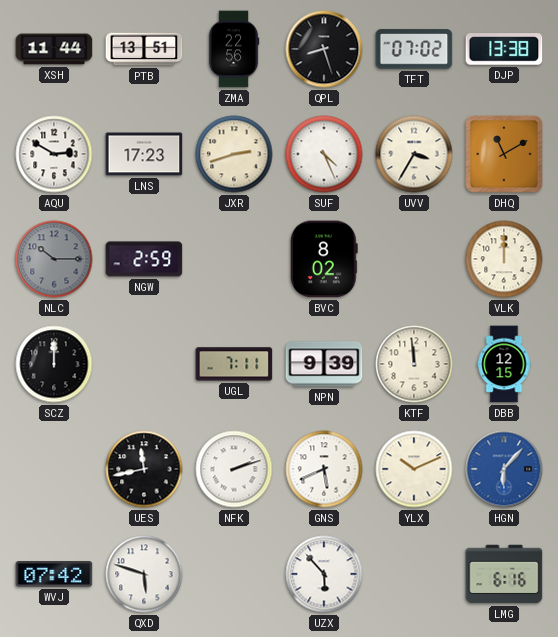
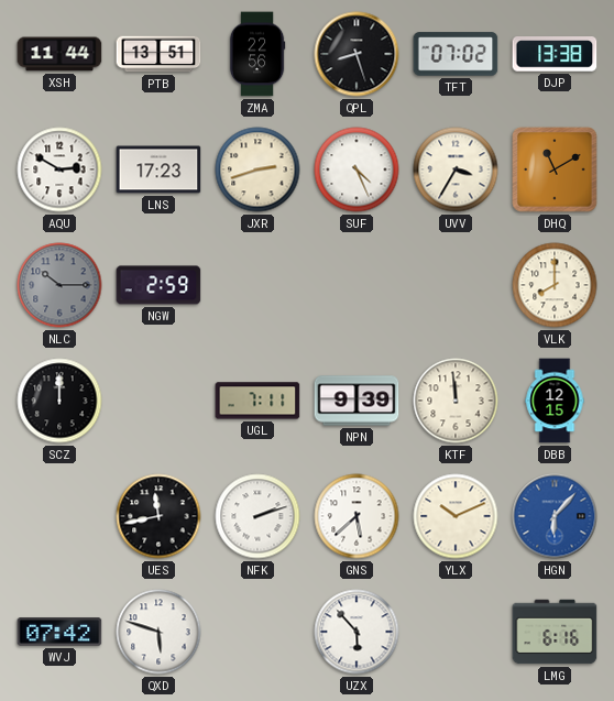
BVC: 8:02 -> none (324, 259)
VLK: 12:00 -> 8:00 (555, 285)
GNS: 5:41 -> 5:38 (357, 516)
